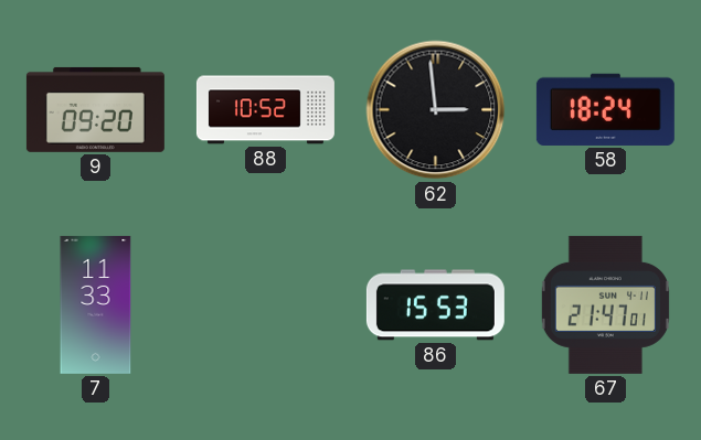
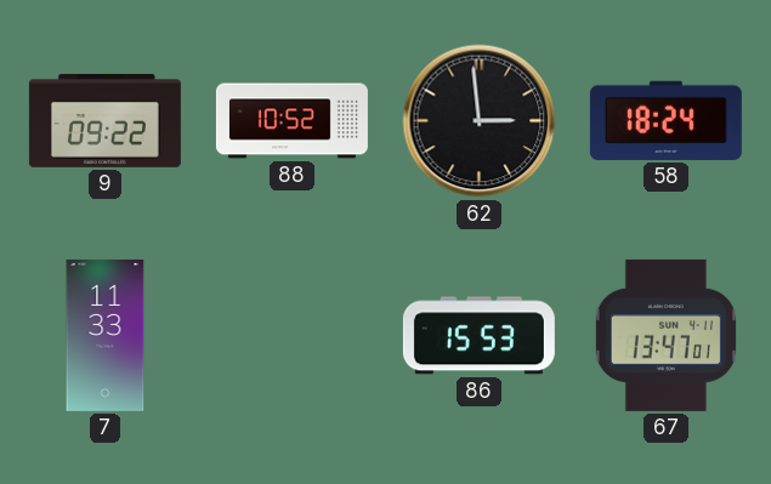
9: 09:20 -> 09:22 (104, 120)
67: 21:47 -> 13:47 (665, 335)
